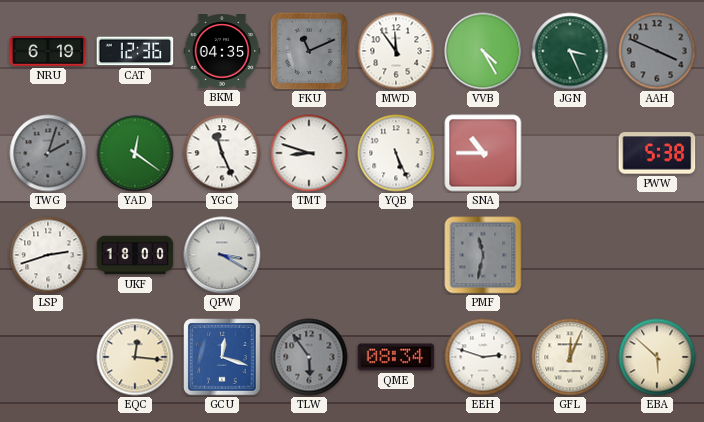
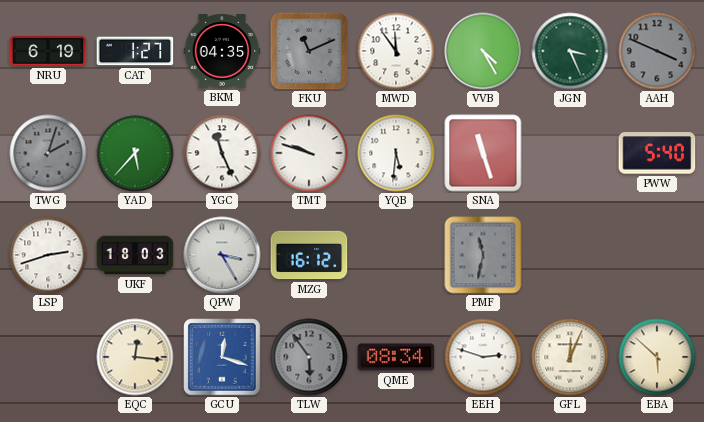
CAT: 12:36 -> 1:27 (135, 51)
YAD: 12:21 -> 5:37 (135, 153)
TMT: 8:48 -> 9:48 (309, 153)
YQB: 5:26 -> 5:31 (396, 153)
SNA: 10:45 -> 11:27 (483, 153)
PWW: 5:38 -> 5:40 (657, 153)
UKF: 18:00 -> 18:03 (135, 255)
QPW: 3:20 -> 3:25 (222, 255)
MZG: none -> 16:12 (309, 255)
